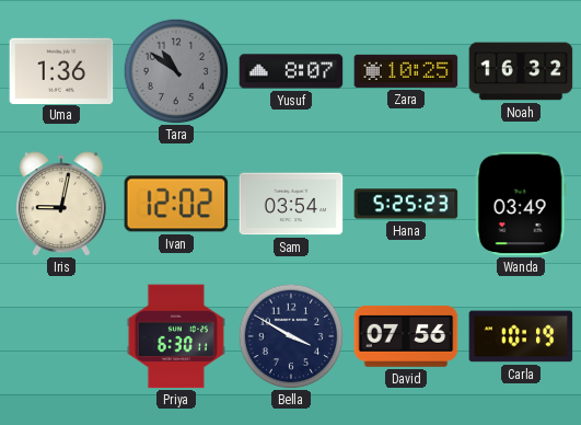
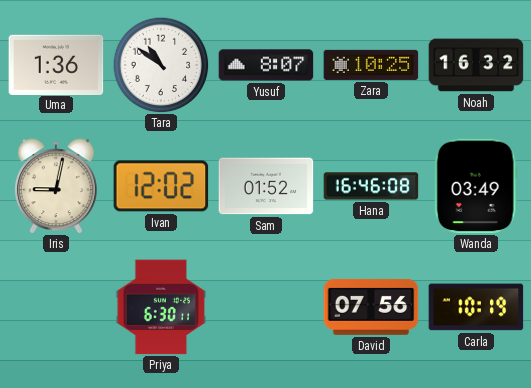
Tara dial: grey -> white (161, 65)
Sam: 03:54 -> 01:52 (266, 186)
Hana: 5:25 -> 16:46 (371, 186)
Bella: 3:50 -> none (291, 336)
